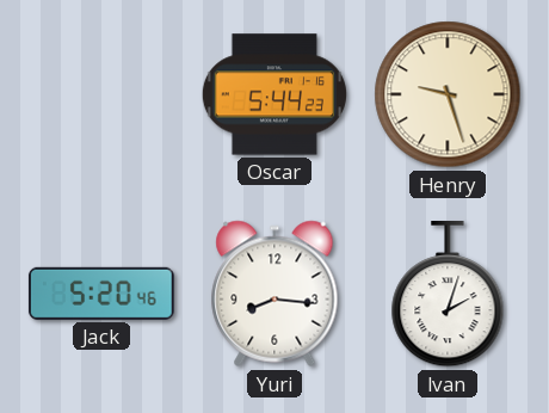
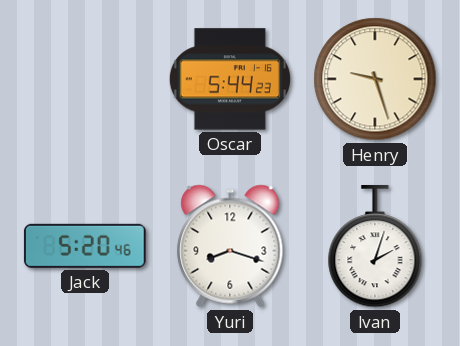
Yuri: 8:16 -> 8:18 (230, 246)
